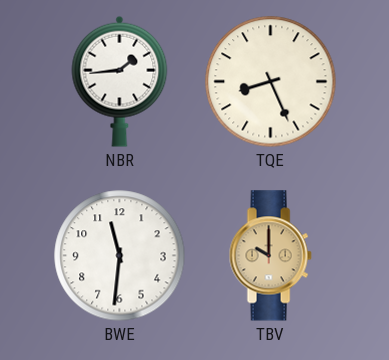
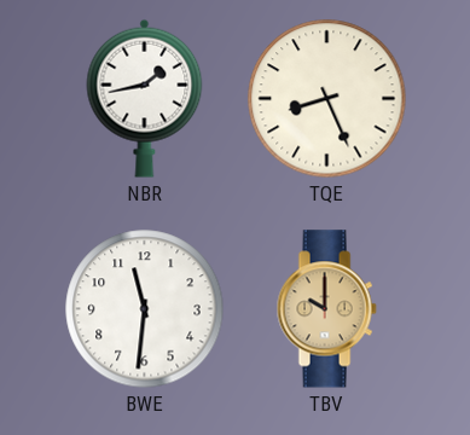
NBR: 1:44 -> 1:43 (145, 98)
